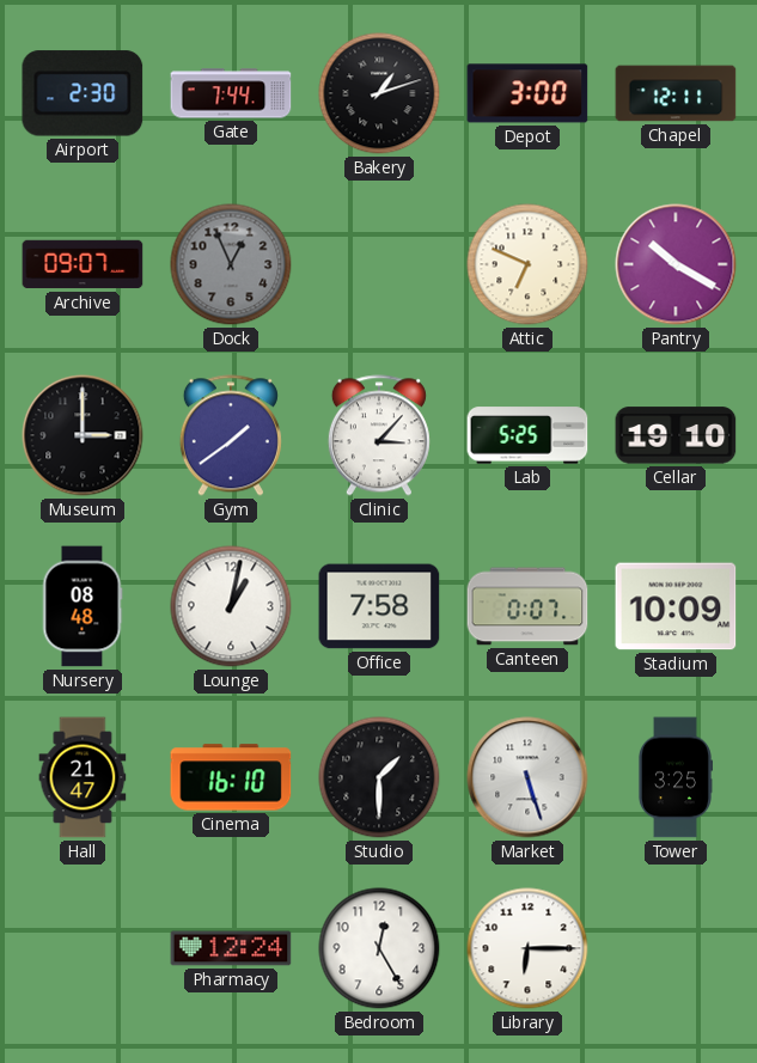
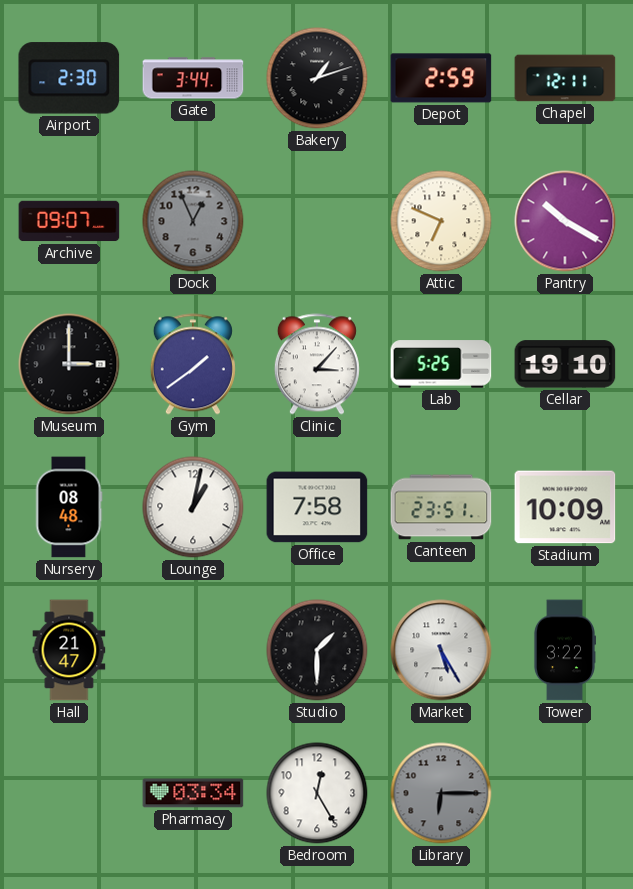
Gate: 7:44 -> 3:44 (193, 78)
Depot: 3:00 -> 2:59 (441, 78)
Canteen: 0:07 -> 23:51 (441, 507)
Cinema: 16:10 -> none (231, 777)
Market: 5:27 -> 5:25 (441, 650)
Tower: 3:25 -> 3:22 (564, 650)
Pharmacy: 12:24 -> 03:34 (193, 793)
Library dial: white -> grey (441, 793)
